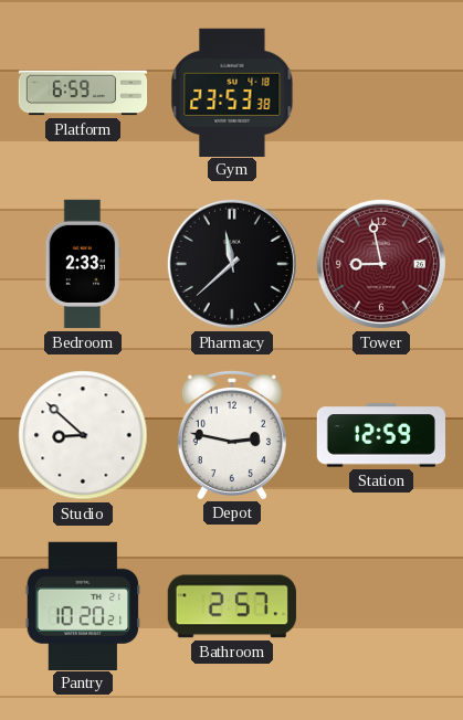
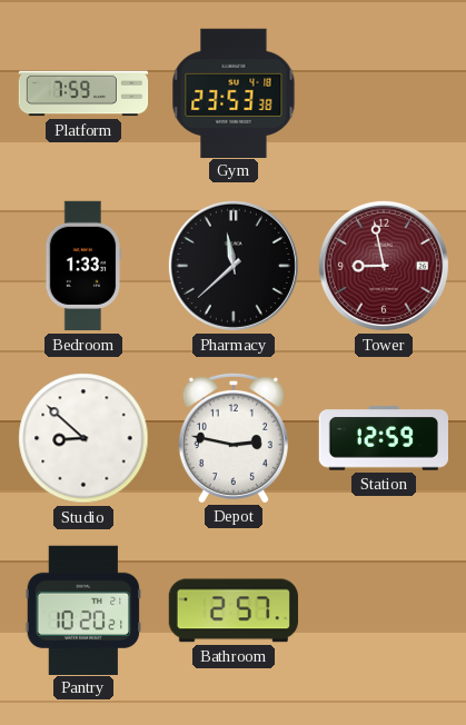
Platform: 6:59 -> 7:59 (83, 93)
Bedroom: 2:33 -> 1:33 (83, 266)
